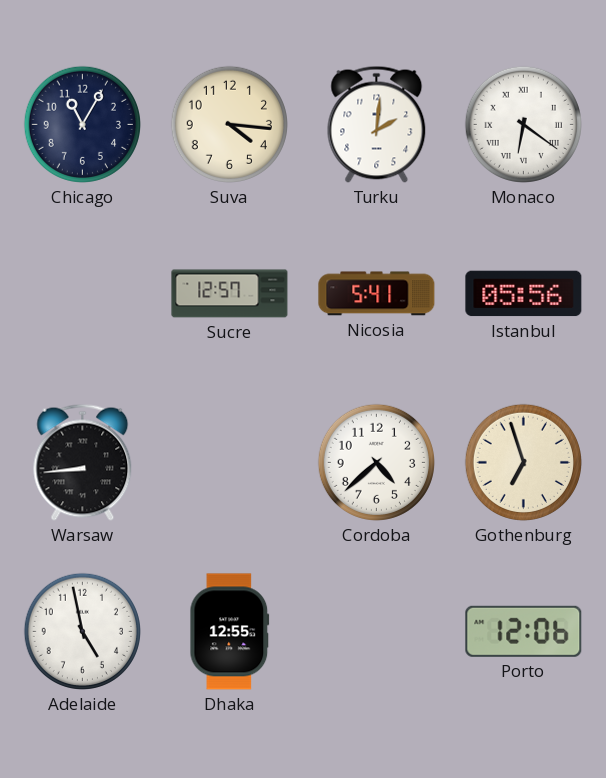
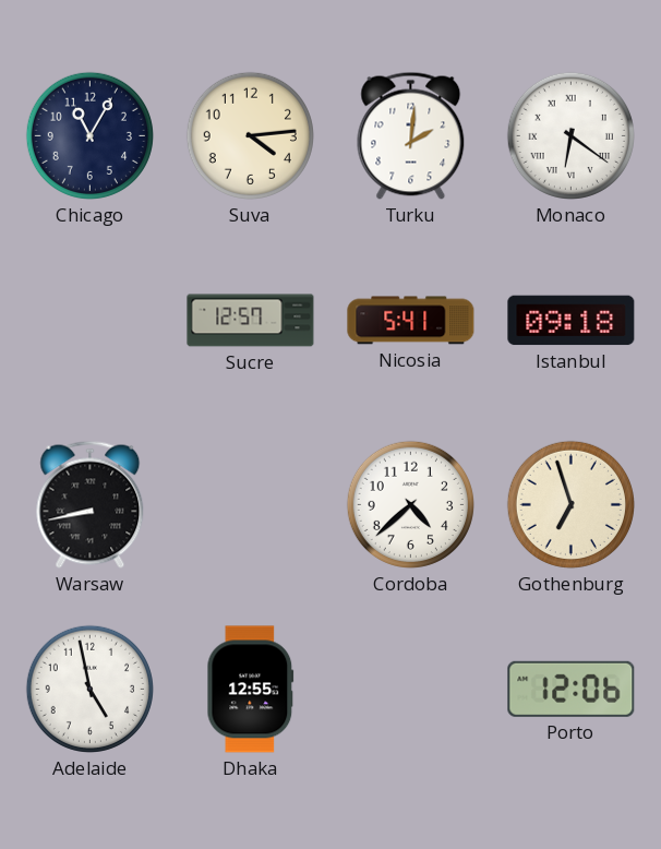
Suva: 4:16 -> 4:14 (250, 135)
Istanbul: 05:56 -> 09:18 (572, 321)
Warsaw: 8:44 -> 8:43 (91, 504)
